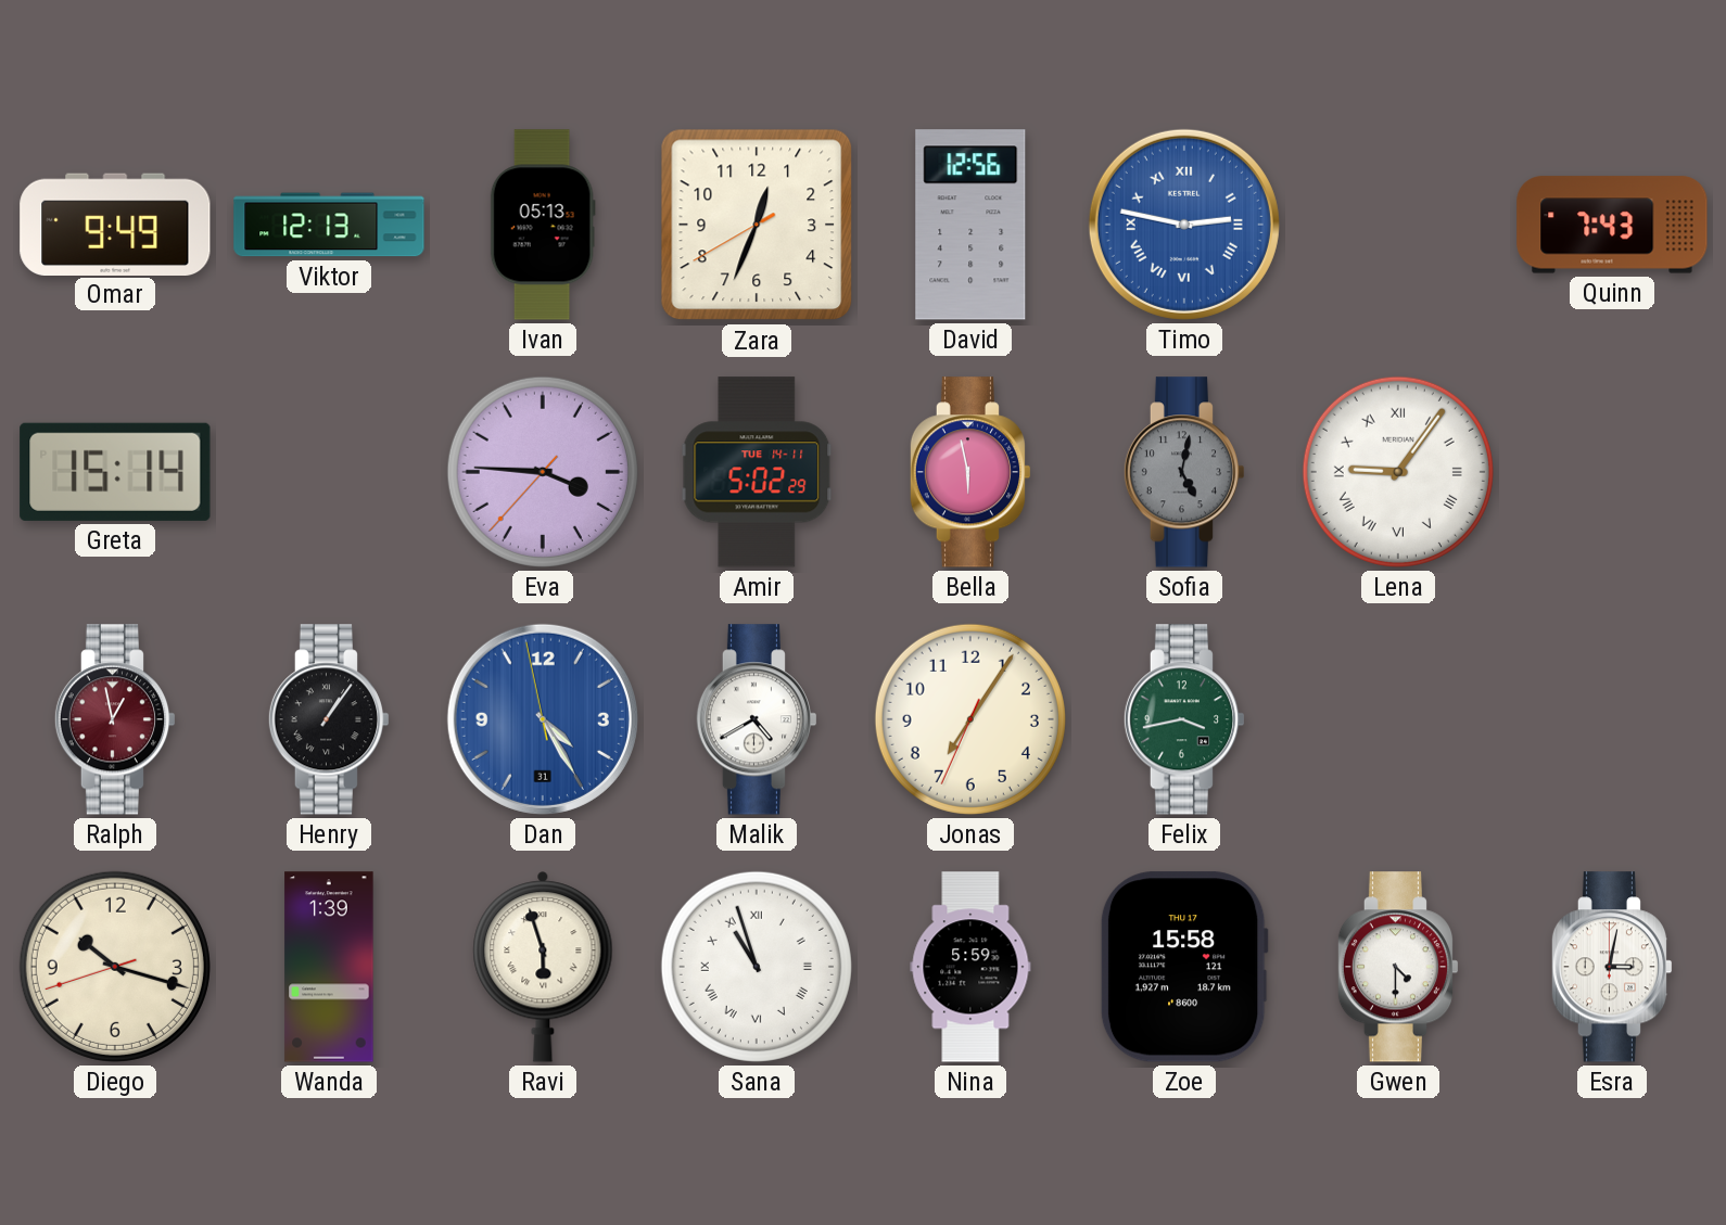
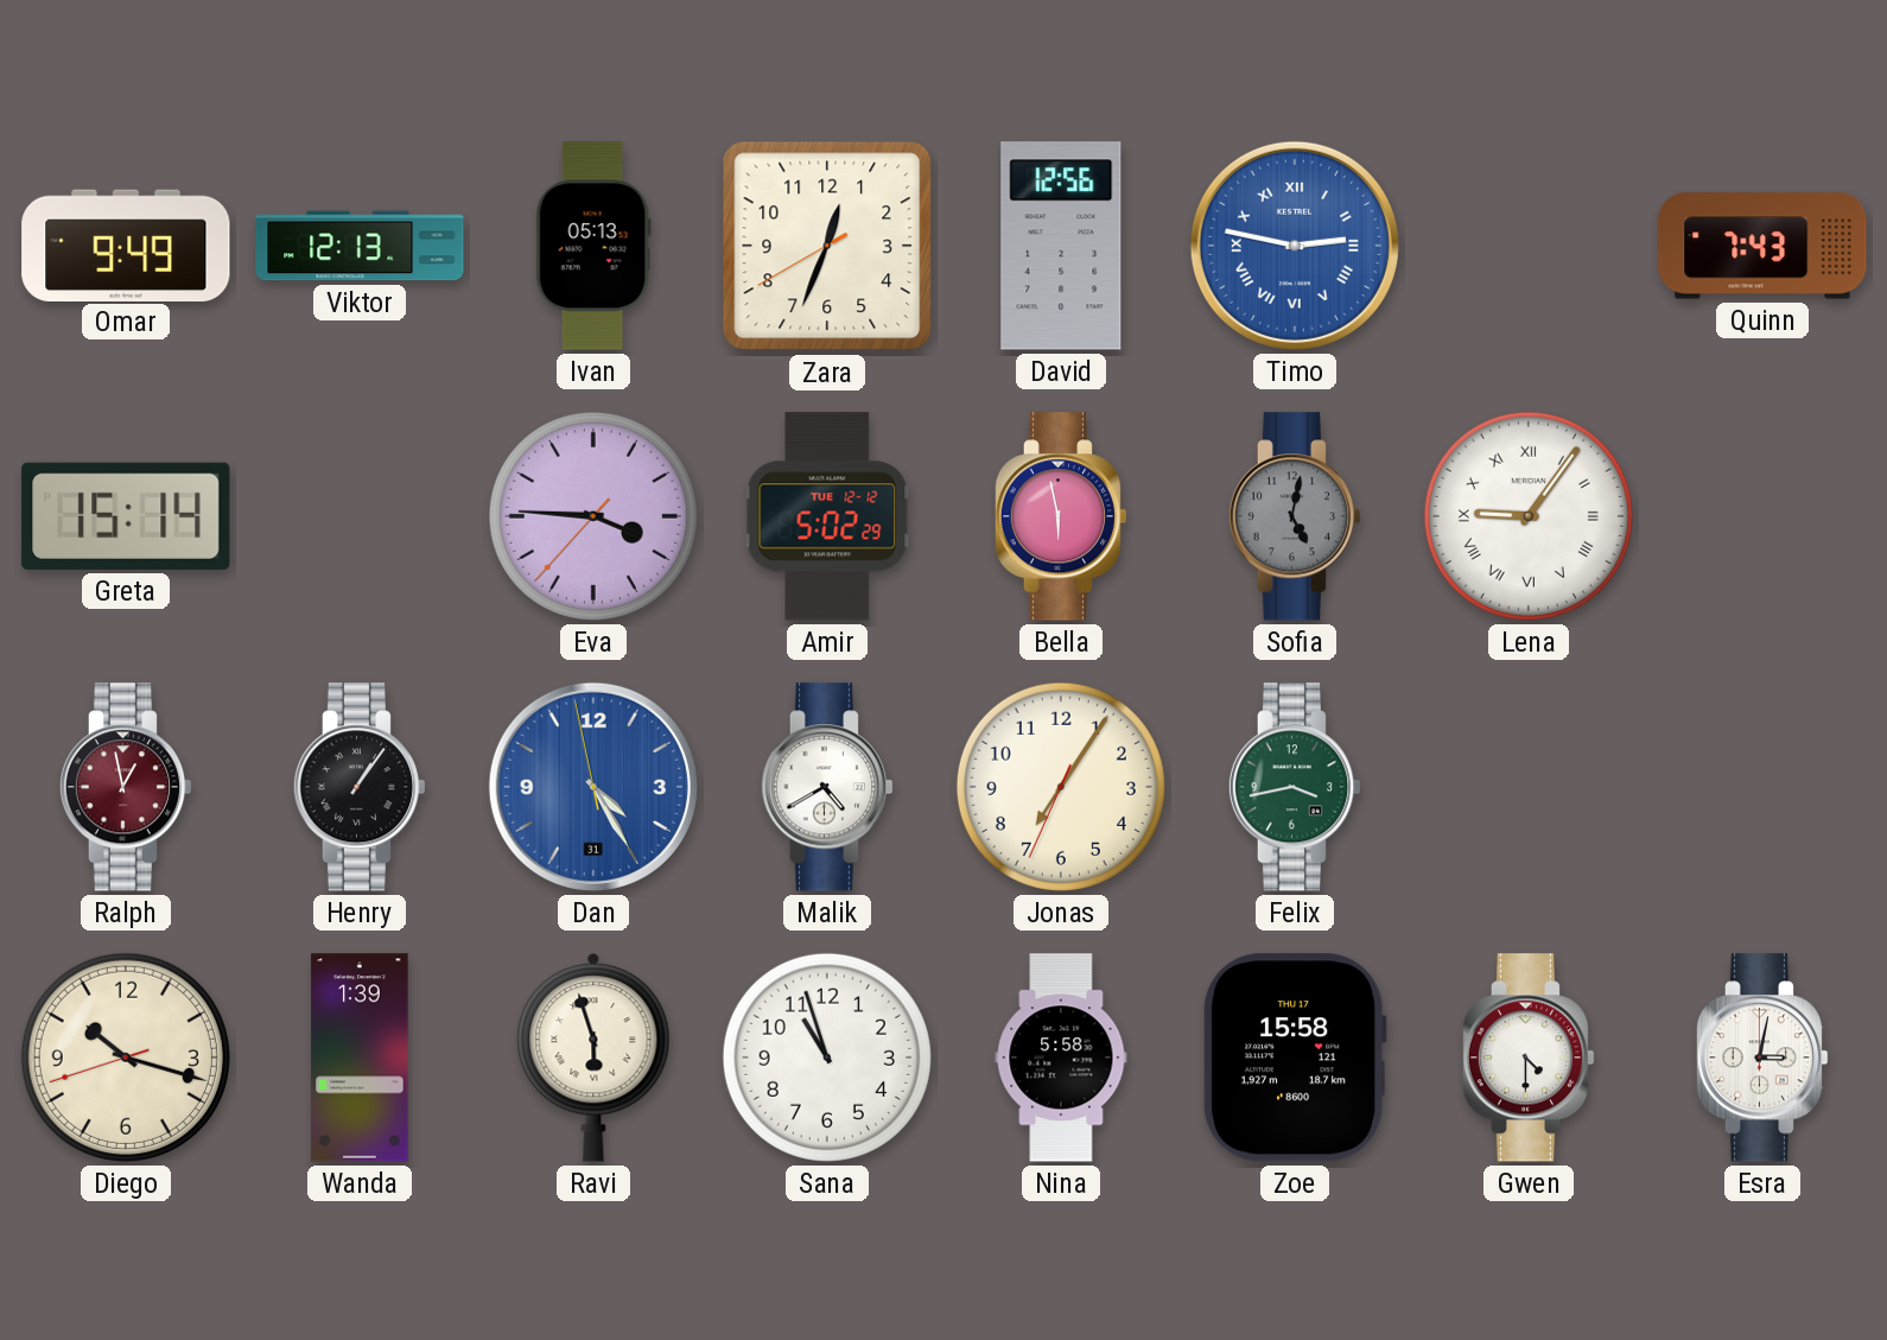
Amir date: TUE 14-11 -> TUE 12-12 (827, 516)
Sana numerals: Roman -> Arabic (827, 1058)
Nina: 5:59 -> 5:58 (1061, 1058)
